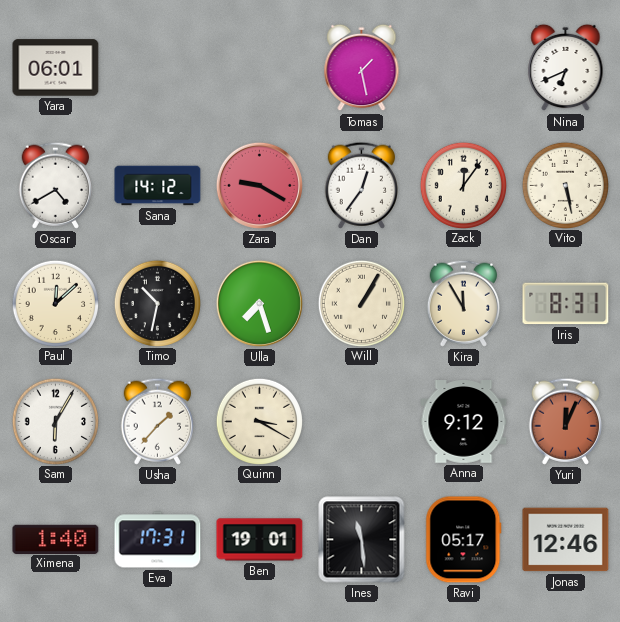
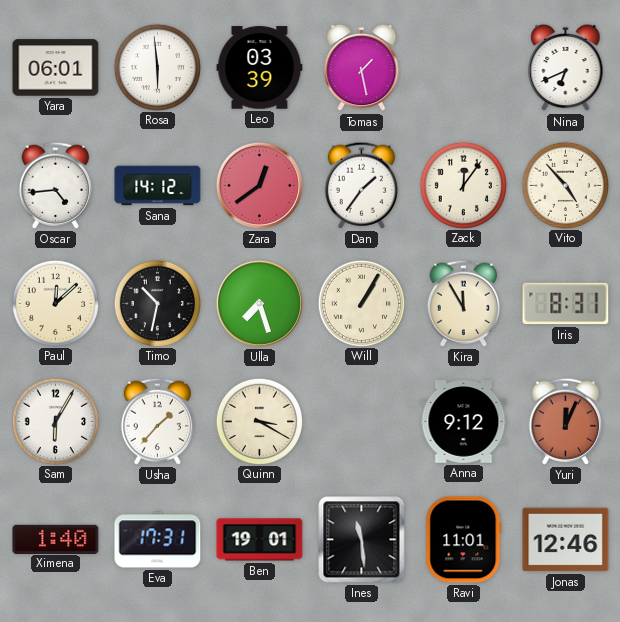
Rosa: none -> 5:59 (157, 67)
Leo: none -> 03:39 (260, 68)
Oscar: 4:40 -> 4:44 (55, 185)
Zara: 9:20 -> 12:39 (259, 185)
Dan: 12:36 -> 1:36 (361, 185)
Vito: 5:28 -> 4:53 (565, 185)
Ravi: 05:17 -> 11:01 (464, 540)
